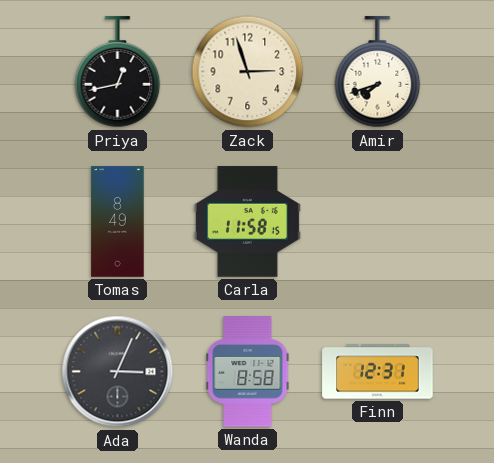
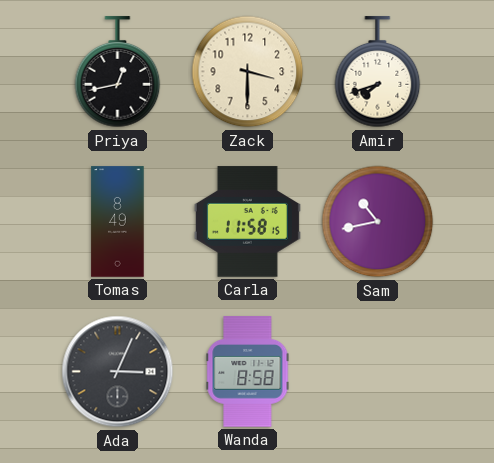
Zack: 2:57 -> 3:30 (248, 72)
Sam: none -> 10:43 (378, 222)
Finn: 12:31 -> none (378, 372)
